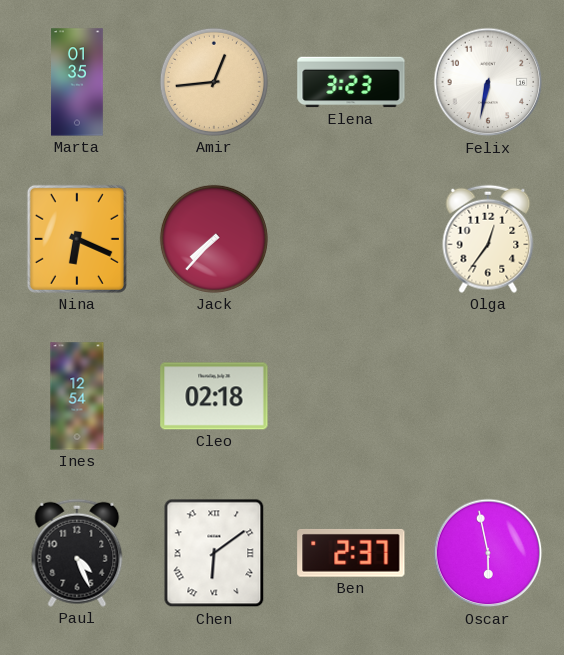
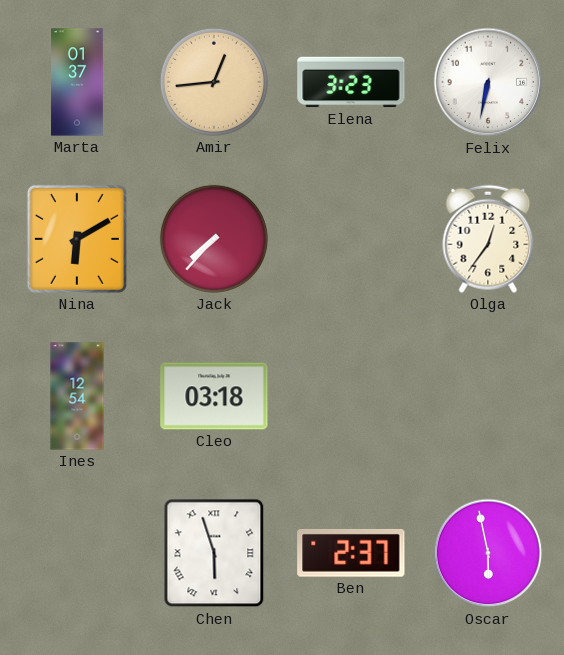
Marta: 01:35 -> 01:37 (77, 82)
Nina: 6:19 -> 6:10 (77, 239)
Cleo: 02:18 -> 03:18 (214, 396)
Paul: 4:26 -> none (77, 553)
Chen: 6:09 -> 5:57 (214, 553)
